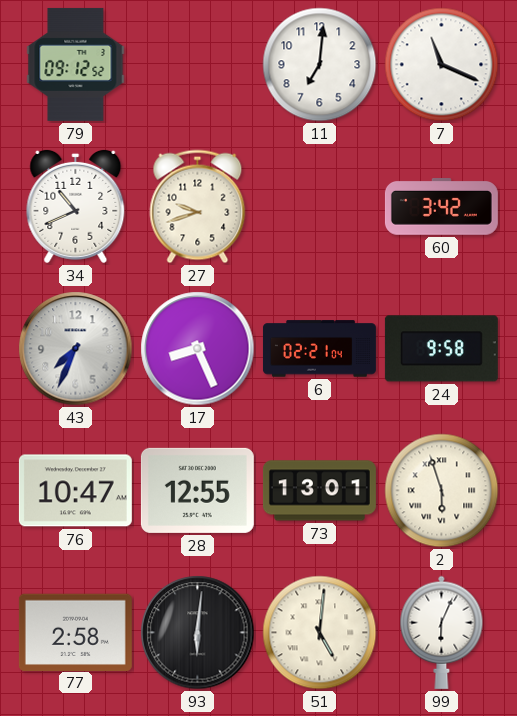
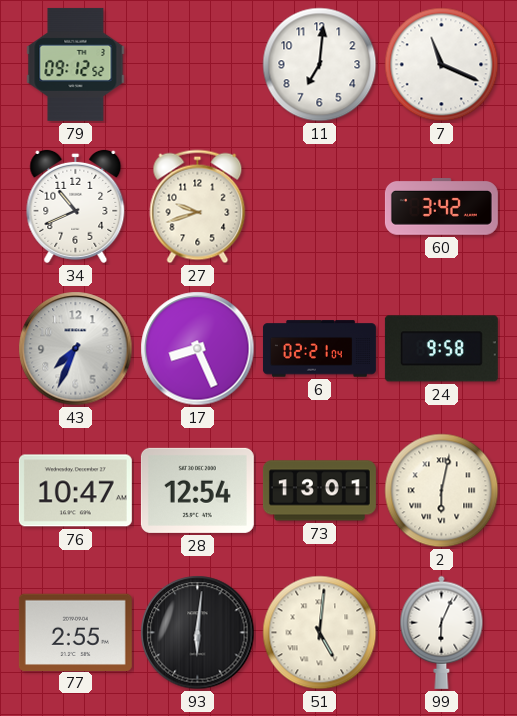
28: 12:55 -> 12:54 (197, 490)
2: 5:57 -> 6:02 (442, 491)
77: 2:58 -> 2:55 (75, 632)
